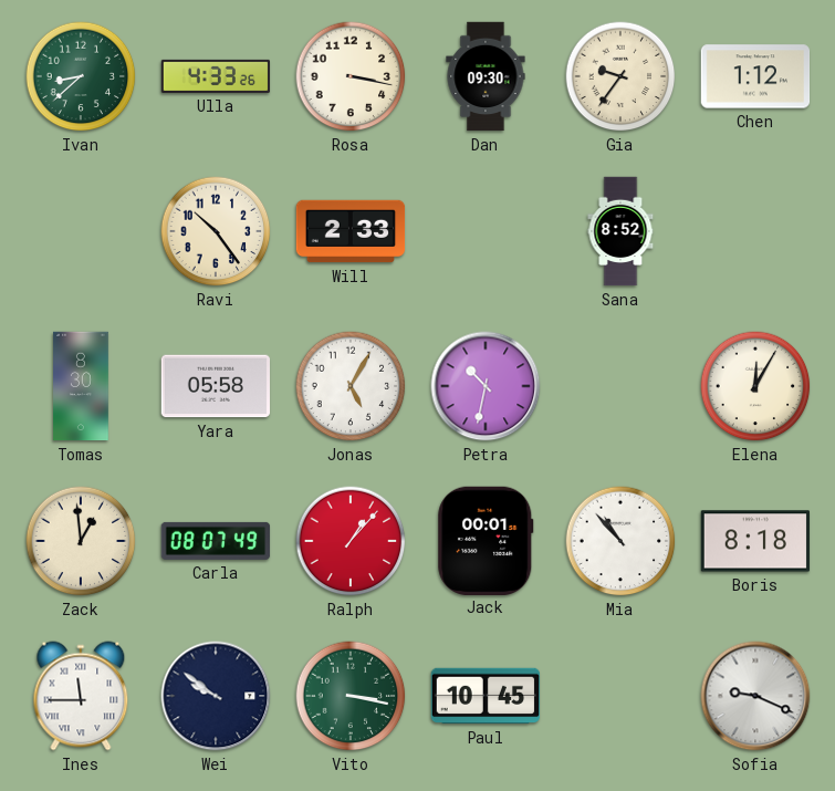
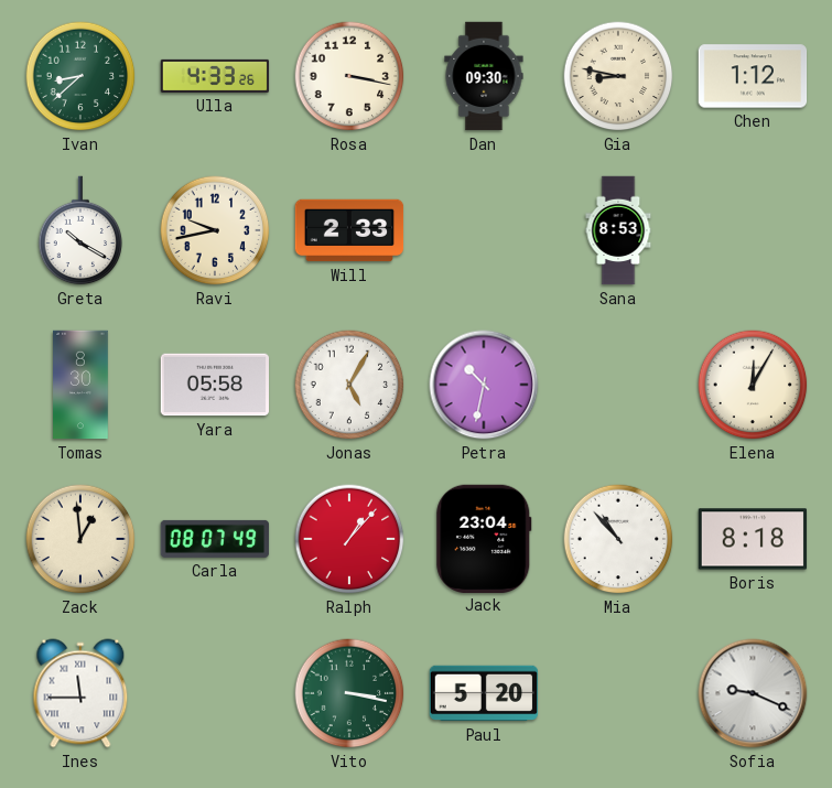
Gia: 9:36 -> 8:47 (618, 76)
Greta: none -> 10:20 (80, 230)
Ravi: 10:24 -> 9:43 (215, 230)
Sana: 8:52 -> 8:53 (618, 230)
Jack: 00:01 -> 23:04 (484, 538)
Wei: 9:51 -> none (216, 696)
Paul: 10:45 -> 5:20 (484, 693)
